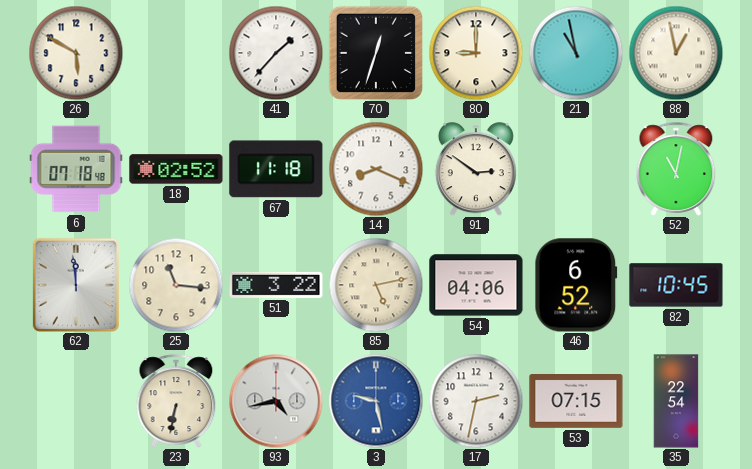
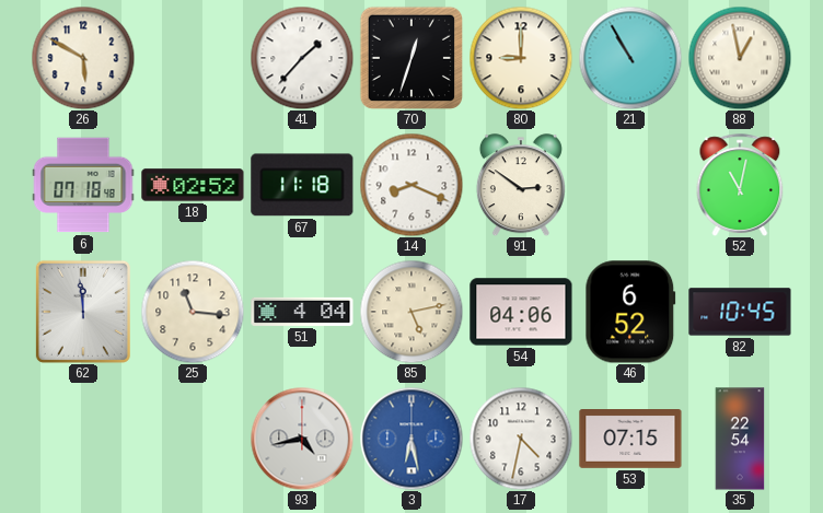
21: 10:58 -> 10:55 (630, 58)
51: 3:22 -> 4:04 (302, 312)
23: 6:32 -> none (176, 401)
3: 9:28 -> 6:28 (411, 439)
17: 2:32 -> 4:32 (521, 439)
